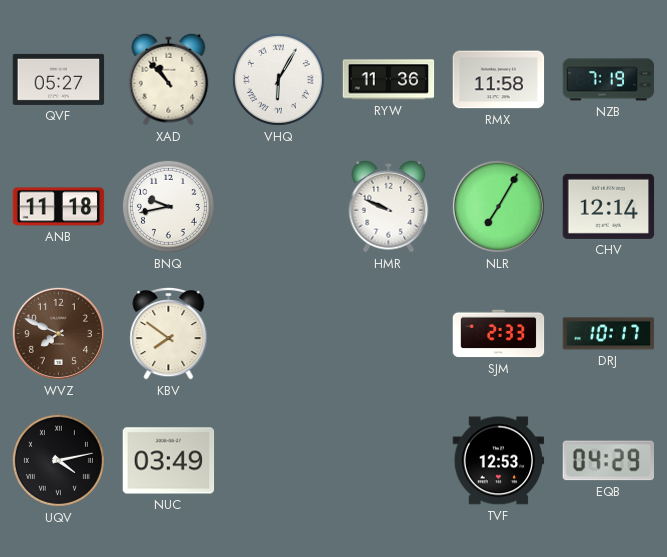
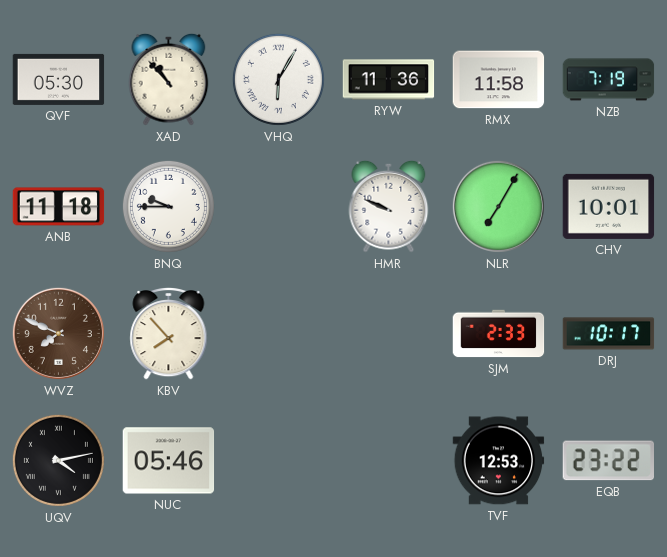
QVF: 05:27 -> 05:30 (59, 79)
BNQ: 9:43 -> 9:45 (168, 206)
CHV: 12:14 -> 10:01 (609, 206)
KBV: 7:51 -> 7:53 (169, 334)
NUC: 03:49 -> 05:46 (169, 461)
EQB: 04:29 -> 23:22 (608, 461)
